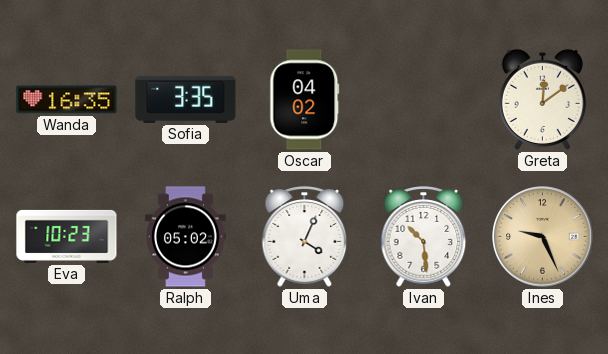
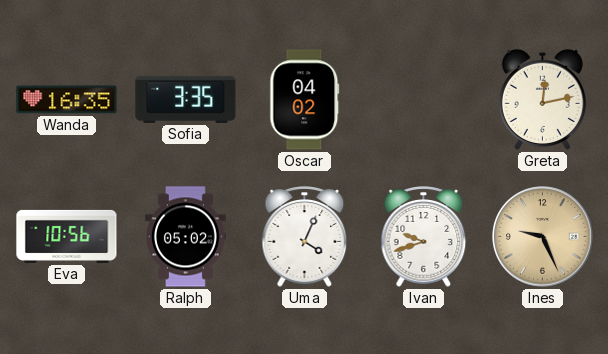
Greta: 12:09 -> 12:13 (542, 99)
Eva: 10:23 -> 10:56 (67, 236)
Ivan: 10:29 -> 9:42 (424, 237)
